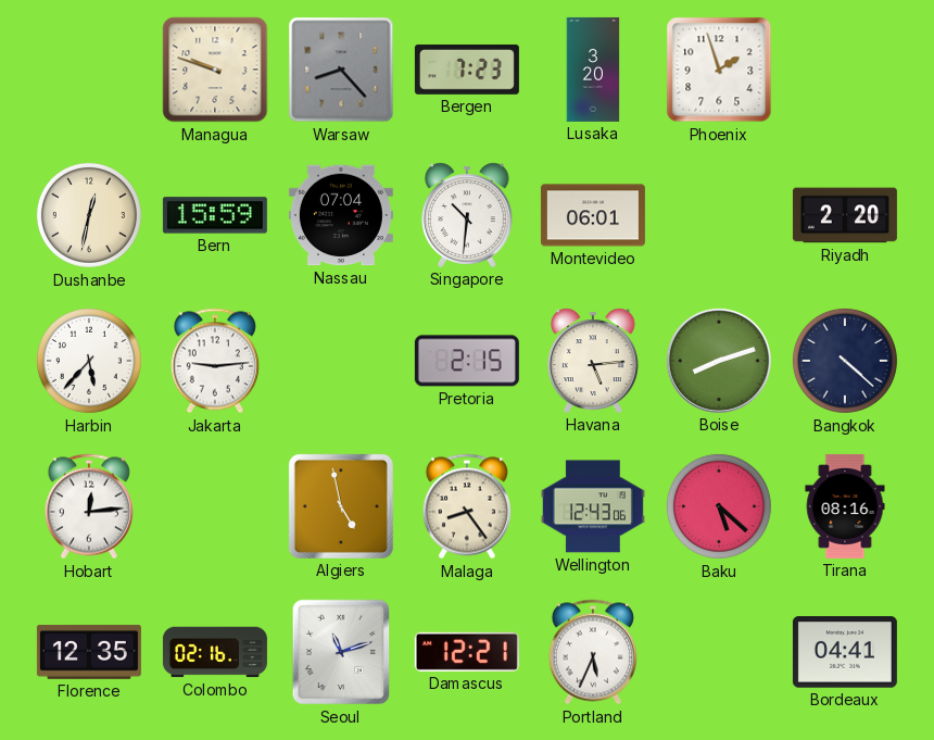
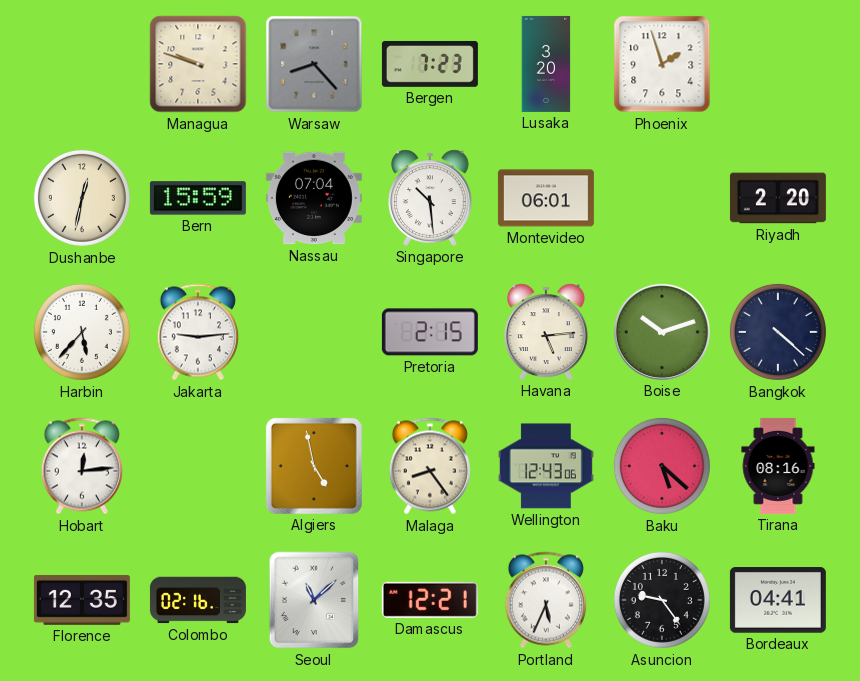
Singapore: 10:31 -> 10:29 (431, 198)
Boise: 8:12 -> 10:12 (662, 332)
Seoul: 11:12 -> 11:08 (314, 600)
Asuncion: none -> 9:24 (662, 600)
